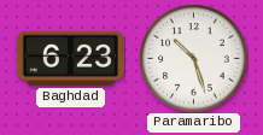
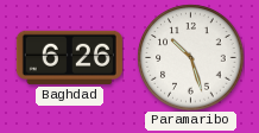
Baghdad: 6:23 -> 6:26 (69, 57)
